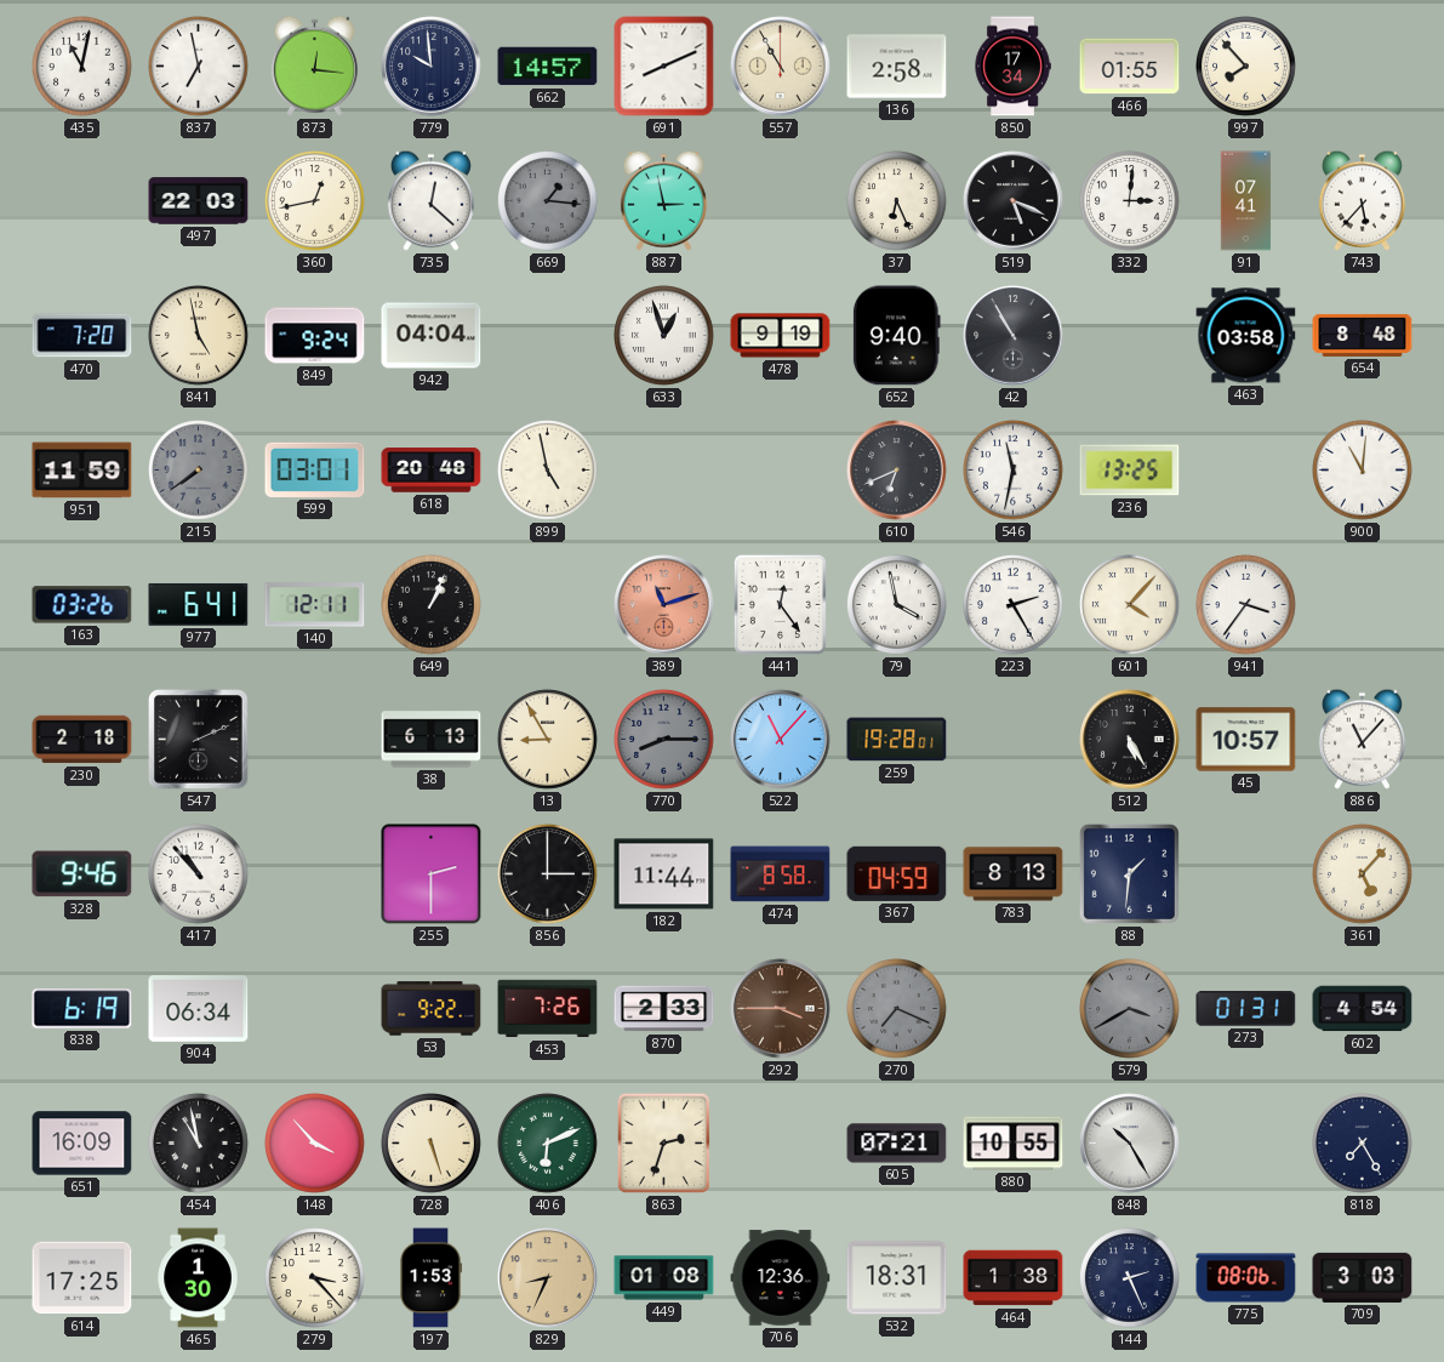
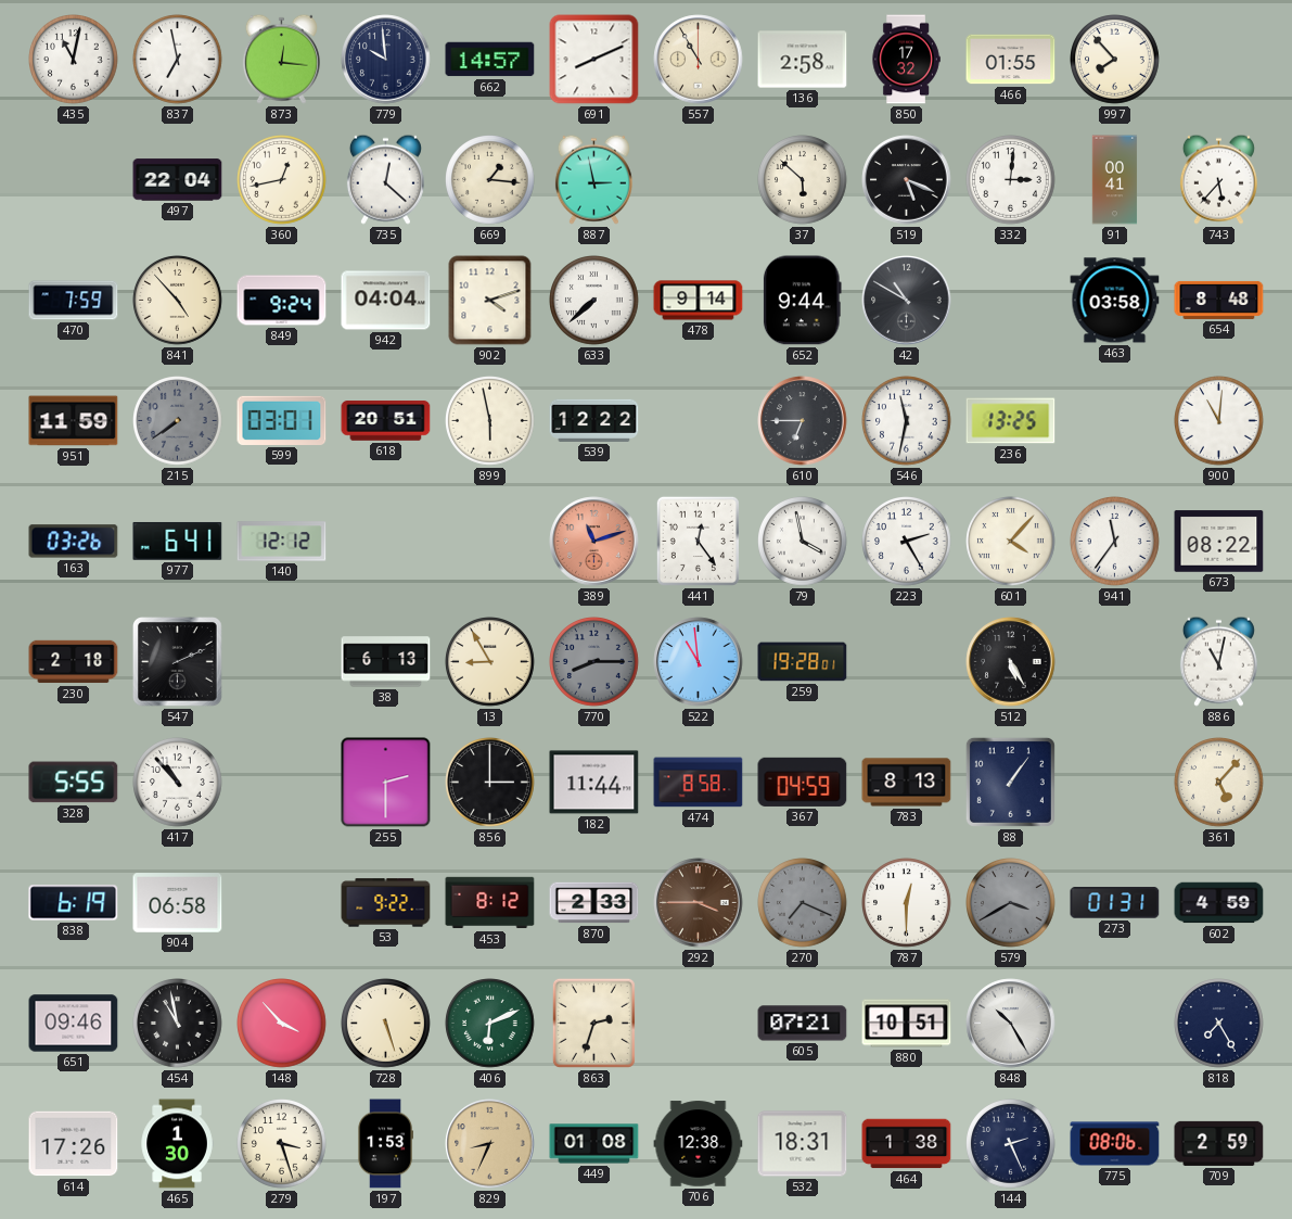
850: 17:34 -> 17:32 (906, 60)
497: 22:03 -> 22:04 (178, 180)
669 dial: grey -> cream (490, 180)
37: 6:26 -> 5:52 (803, 180)
91: 07:41 -> 00:41 (1115, 180)
470: 7:20 -> 7:59 (74, 301)
841: 4:58 -> 4:53 (178, 301)
902: none -> 4:12 (490, 301)
633: 12:57 -> 7:38 (594, 301)
478: 9:19 -> 9:14 (699, 301)
652: 9:40 -> 9:44 (802, 301)
42: 10:55 -> 10:50 (907, 301)
618: 20:48 -> 20:51 (386, 421)
899: 4:58 -> 5:58 (490, 421)
539: none -> 12:22 (594, 420)
610: 6:41 -> 6:45 (803, 421)
140: 12:11 -> 12:12 (282, 542)
649: 1:04 -> none (432, 605)
941: 3:36 -> 11:36 (1115, 542)
673: none -> 08:22 (1219, 542)
522: 11:07 -> 10:59 (699, 662)
45: 10:57 -> none (1246, 740)
886: 11:07 -> 11:02 (1218, 661)
328: 9:46 -> 5:55 (74, 783)
88: 1:31 -> 1:06 (1010, 782)
904: 06:34 -> 06:58 (178, 903)
453: 7:26 -> 8:12 (490, 903)
787: none -> 12:30 (907, 903)
602: 4:54 -> 4:59 (1219, 903)
651: 16:09 -> 09:46 (74, 1024)
880: 10:55 -> 10:51 (907, 1024)
614: 17:25 -> 17:26 (74, 1144)
279: 3:23 -> 3:27 (282, 1144)
706: 12:36 -> 12:38 (699, 1144)
709: 3:03 -> 2:59 (1219, 1143)
